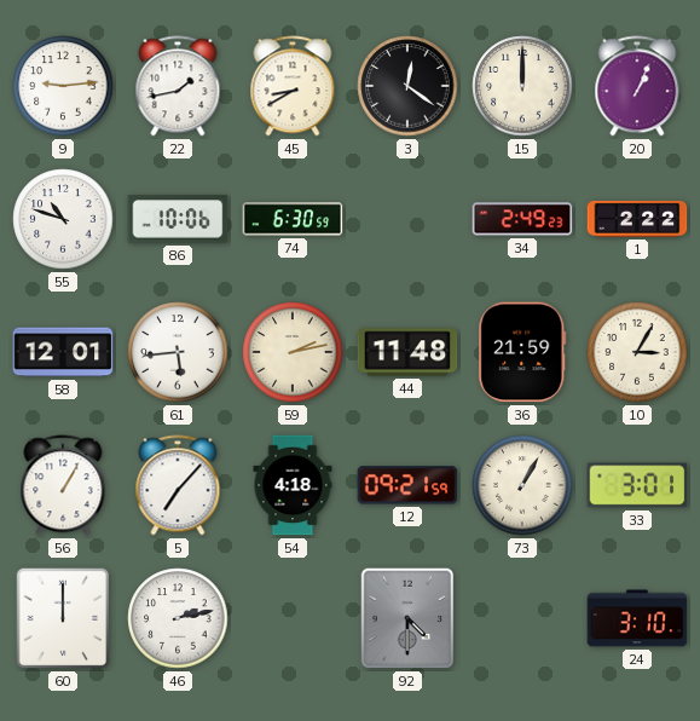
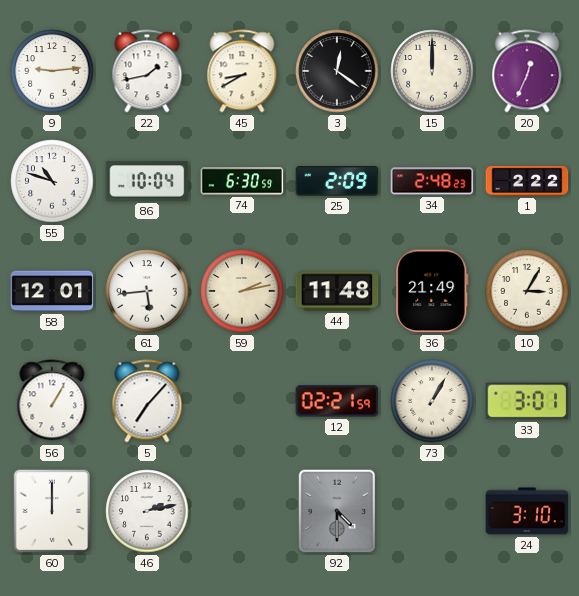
20: 1:04 -> 12:34 (527, 71)
86: 10:06 -> 10:04 (147, 181)
25: none -> 2:09 (337, 181)
34: 2:49 -> 2:48 (432, 181)
36: 21:59 -> 21:49 (432, 291)
54: 4:18 -> none (293, 485)
12: 09:21 -> 02:21 (337, 401)
